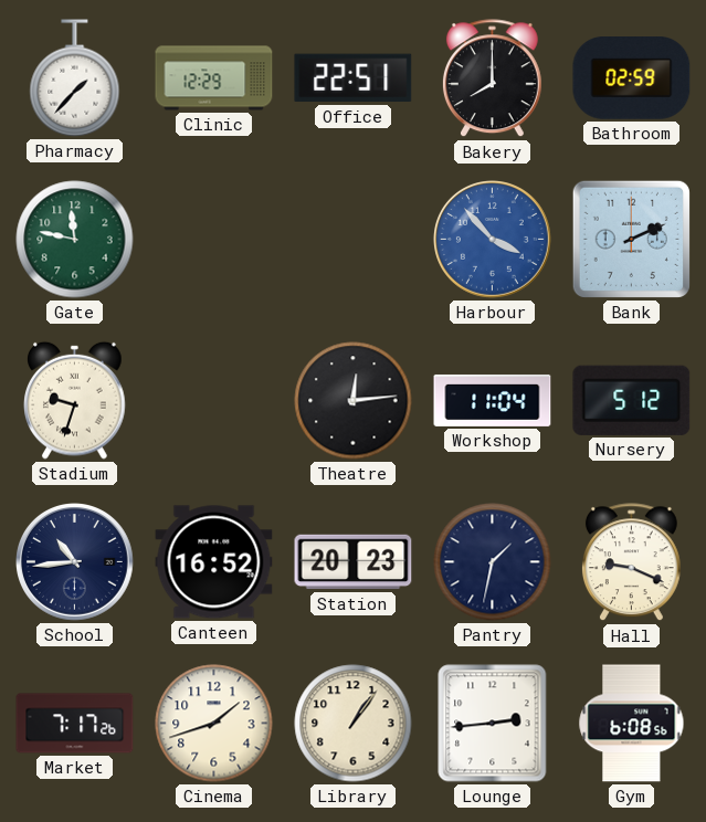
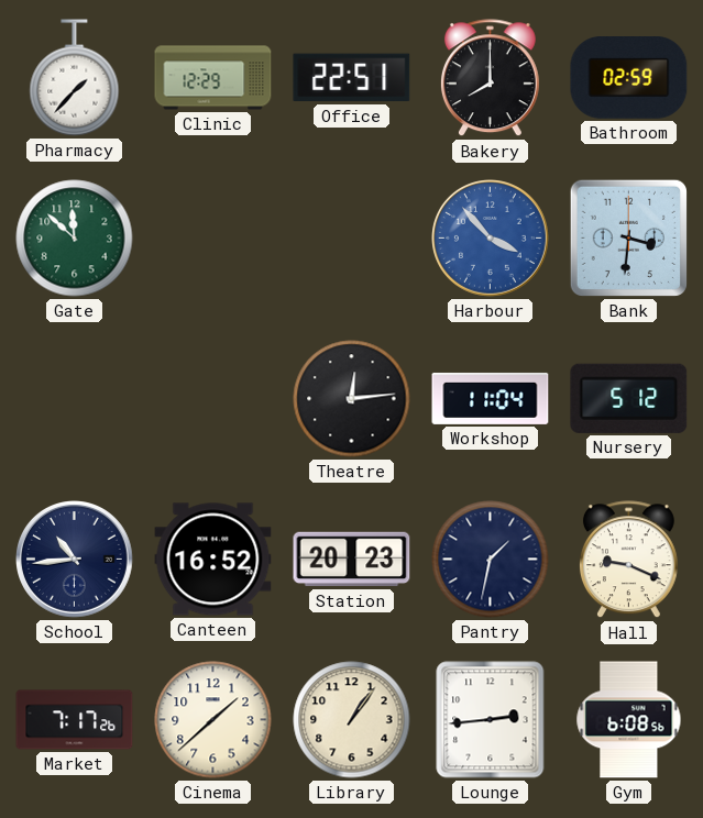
Gate: 11:47 -> 11:52 (75, 239)
Bank: 2:11 -> 3:31 (628, 237)
Stadium: 9:33 -> none (75, 400)
Cinema: 1:42 -> 1:38 (213, 720)
